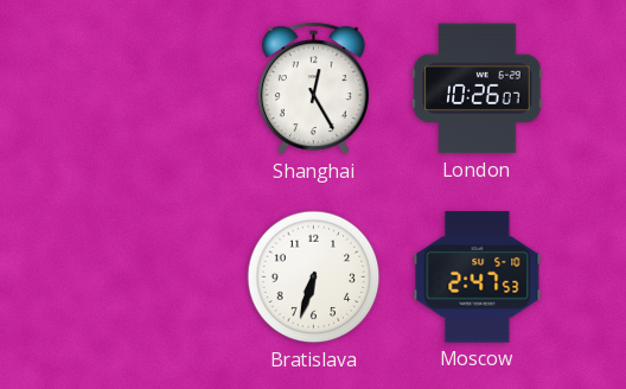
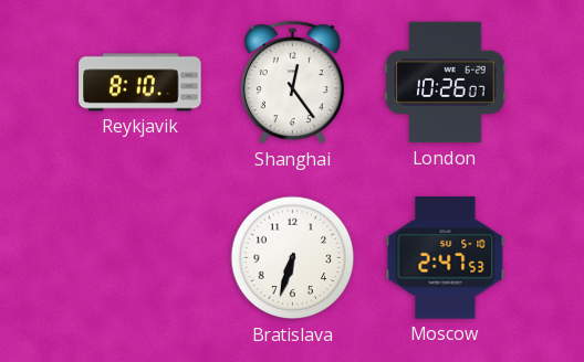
Reykjavik: none -> 8:10 (140, 83)
Shanghai: 12:25 -> 12:24 (292, 83)
